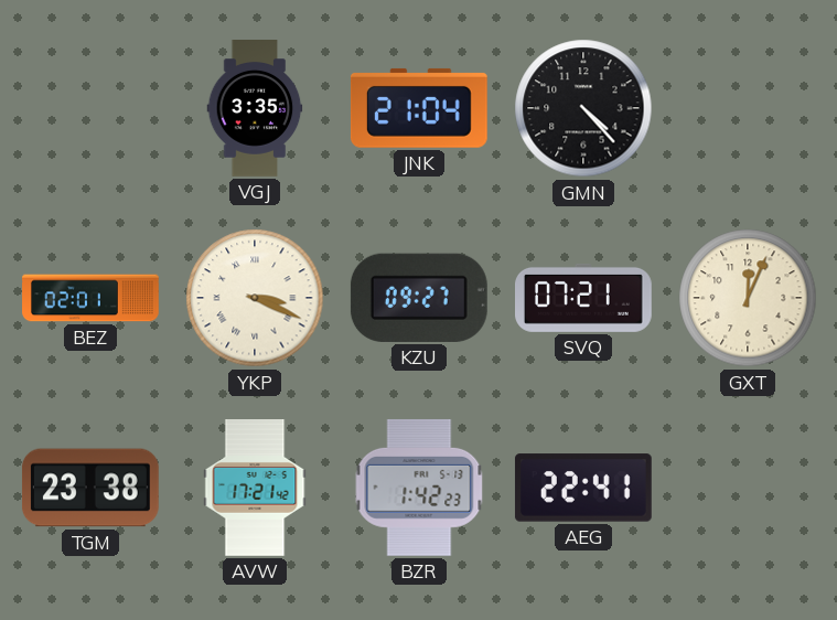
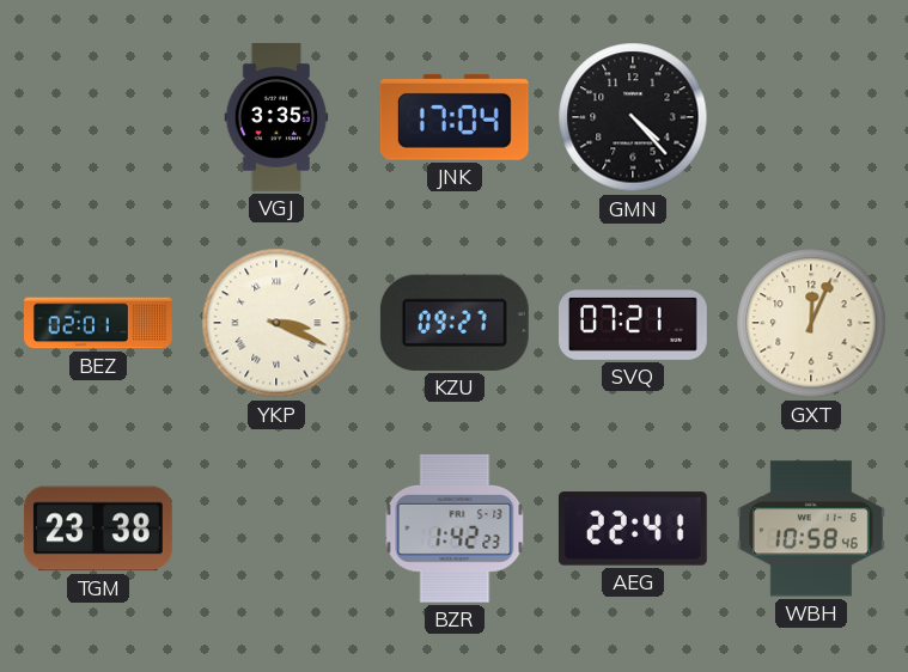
JNK: 21:04 -> 17:04 (455, 117)
AVW: 17:21 -> none (255, 489)
WBH: none -> 10:58 (811, 529)
